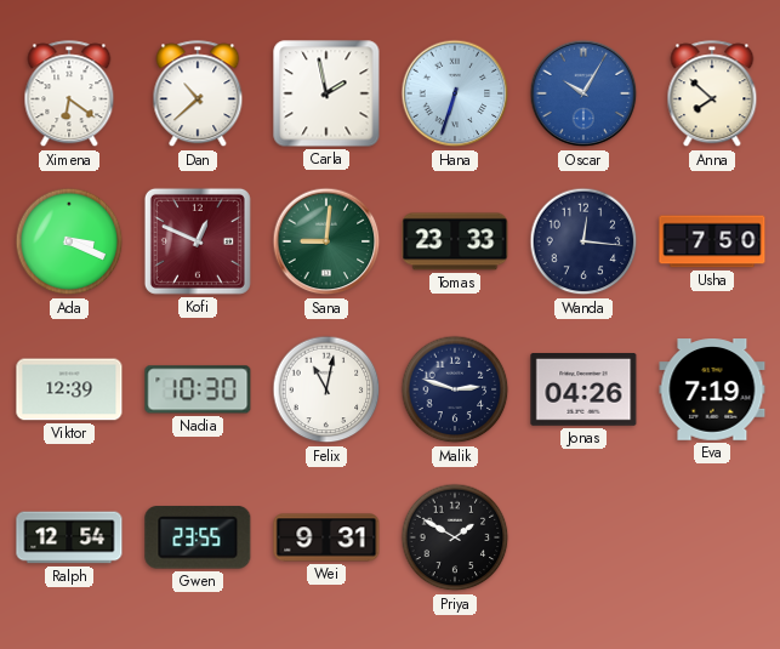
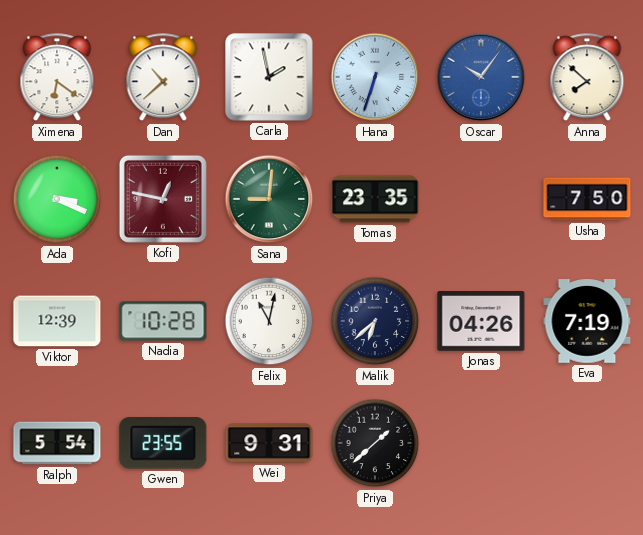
Oscar: 10:05 -> 10:06 (481, 77)
Kofi: 12:49 -> 12:47 (163, 199)
Tomas: 23:33 -> 23:35 (375, 199)
Wanda: 12:16 -> none (583, 241)
Nadia: 10:30 -> 10:28 (163, 321)
Malik: 2:48 -> 6:38 (375, 321)
Ralph: 12:54 -> 5:54 (57, 443)
Priya: 1:50 -> 1:38 (375, 443)
